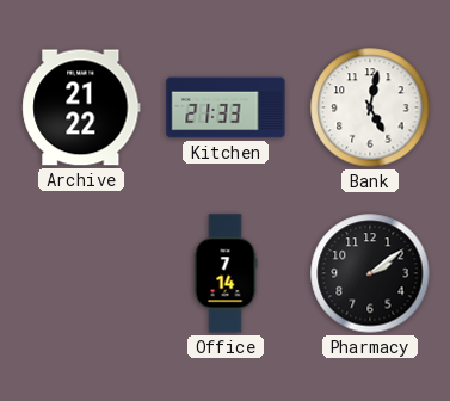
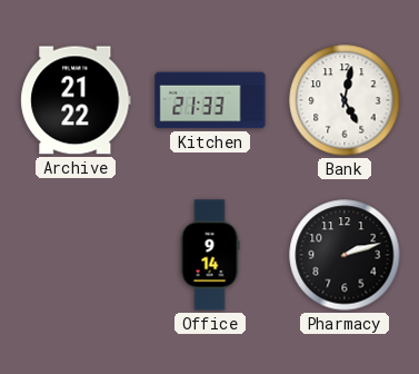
Office: 7:14 -> 9:14 (210, 255)
Pharmacy: 2:09 -> 2:12 (345, 255)
